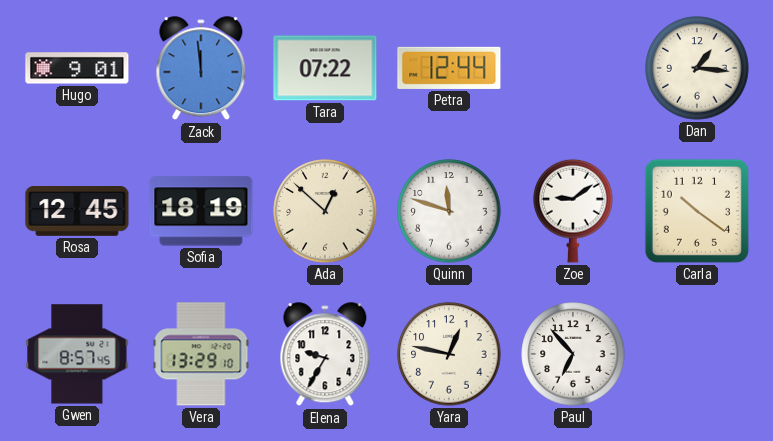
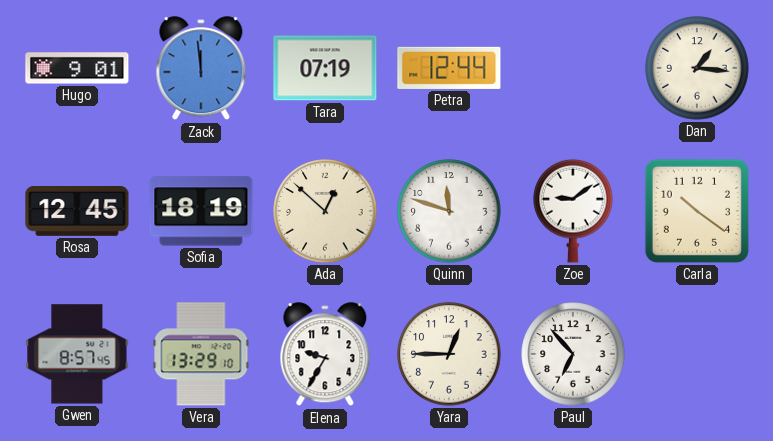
Tara: 07:22 -> 07:19 (325, 68)
Yara: 12:47 -> 12:45 (449, 354)
